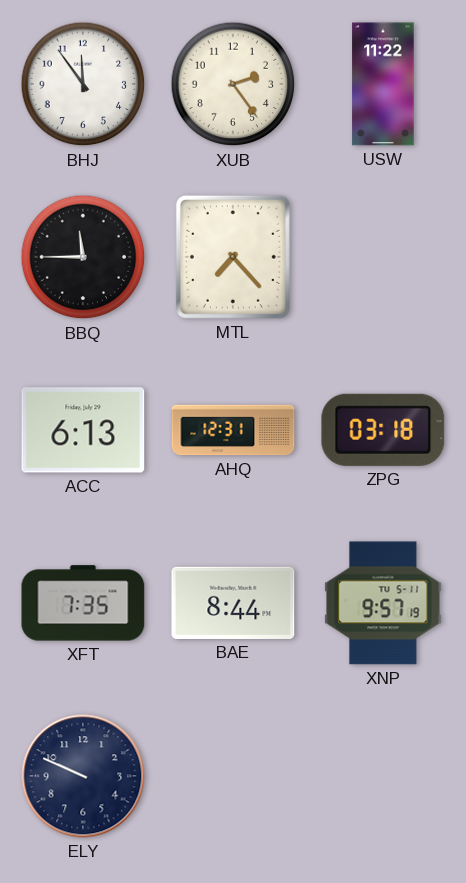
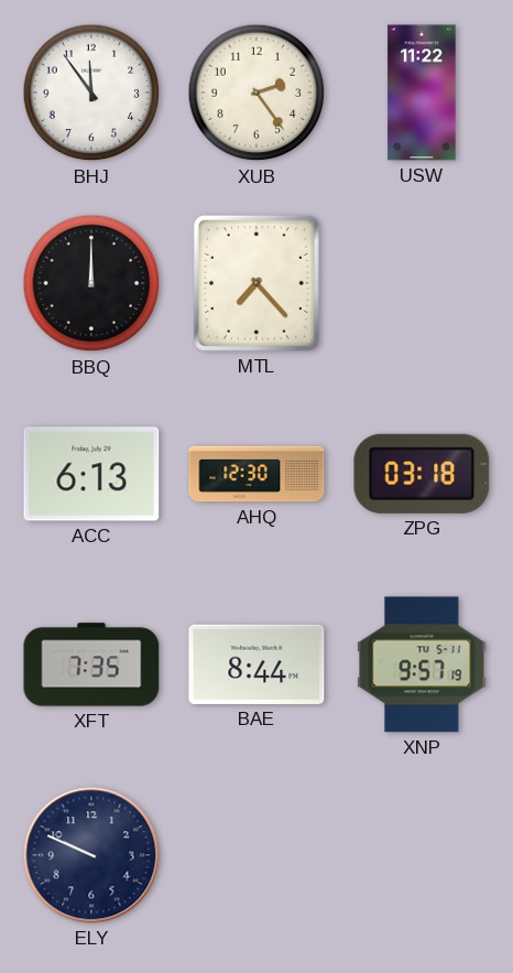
BBQ: 11:45 -> 12:00 (91, 283)
AHQ: 12:31 -> 12:30 (256, 474)
